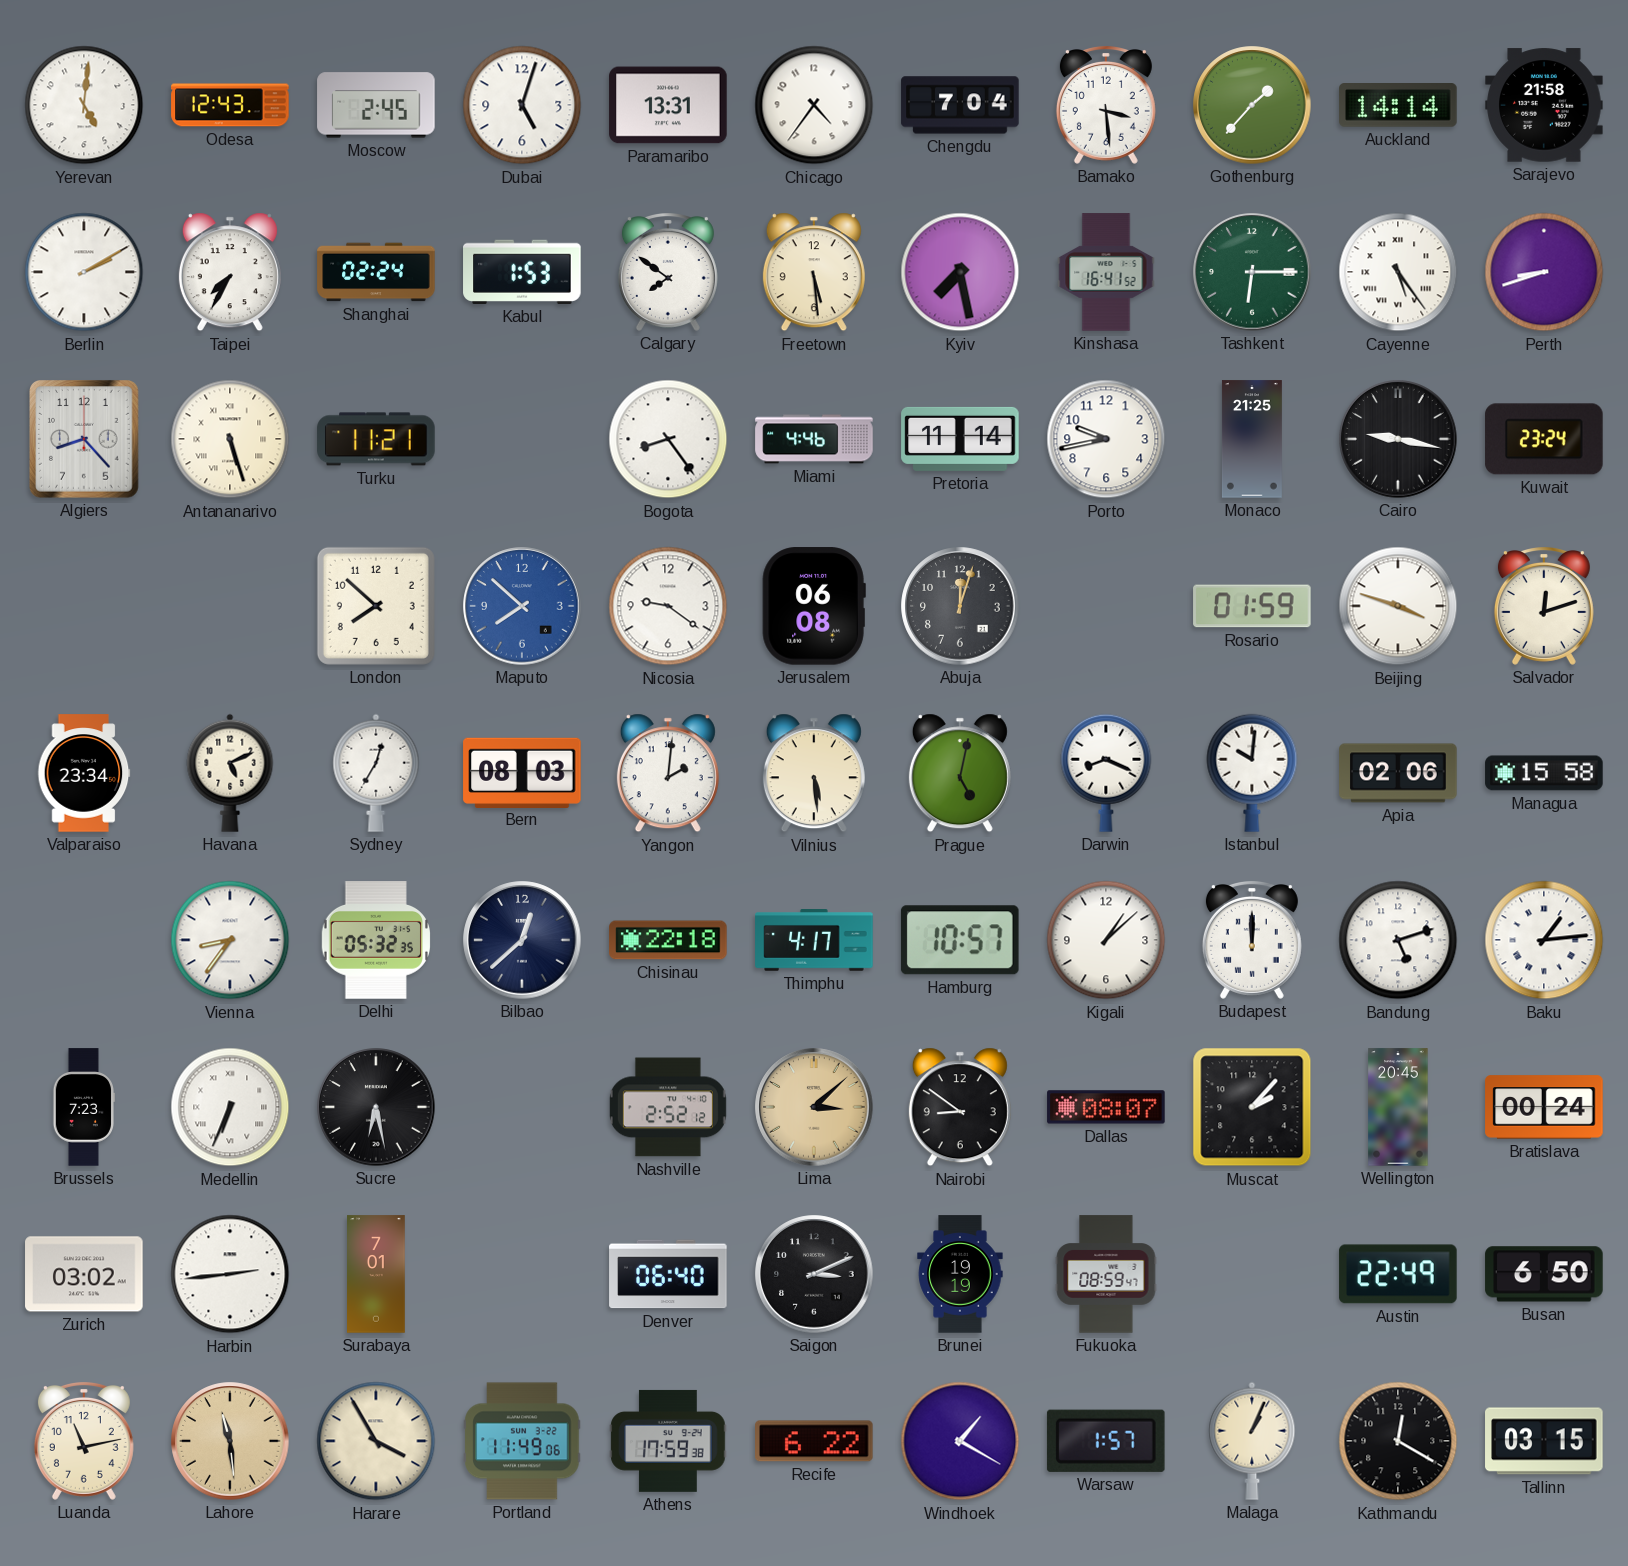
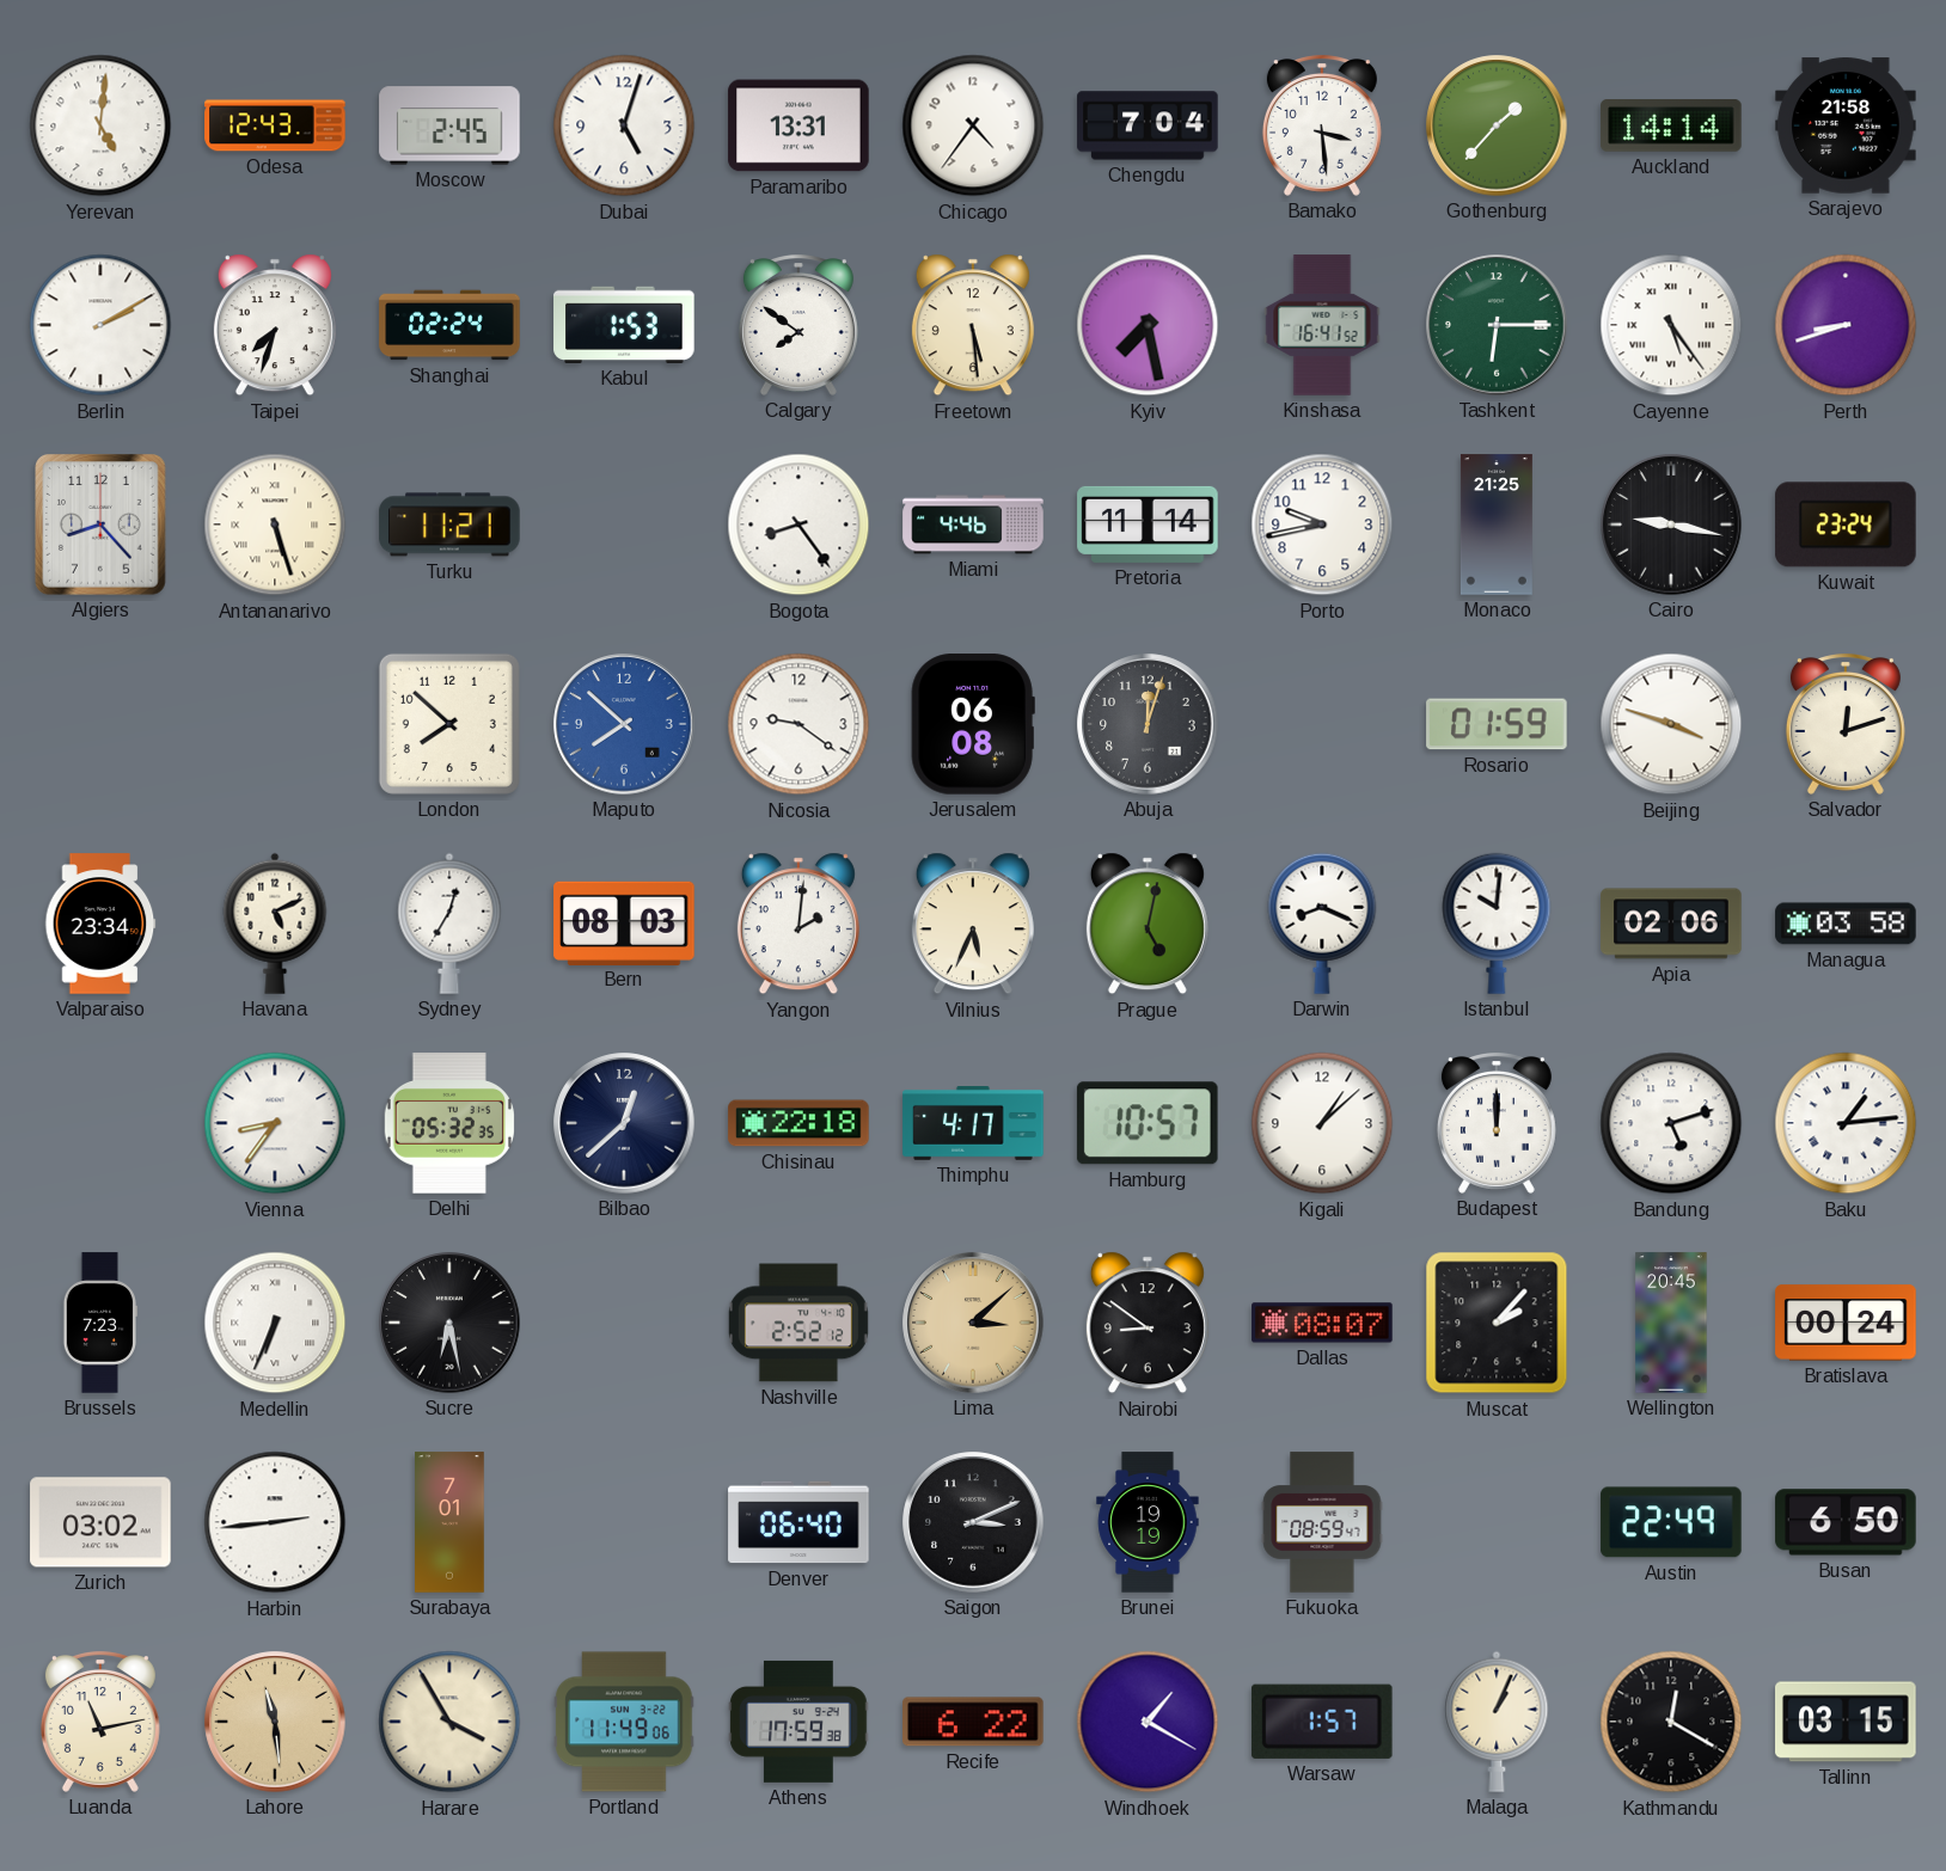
Taipei: 7:35 -> 7:33 (275, 325)
Vilnius: 5:29 -> 5:34 (973, 924)
Managua: 15:58 -> 03:58 (1846, 924)
